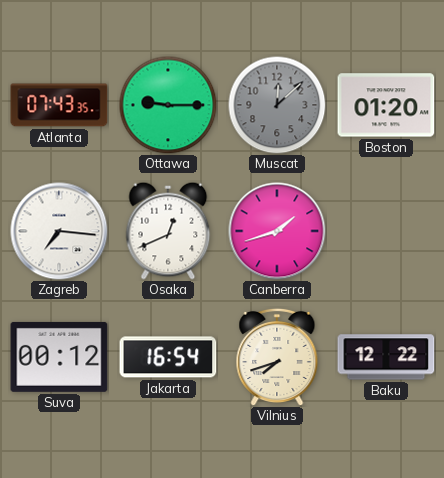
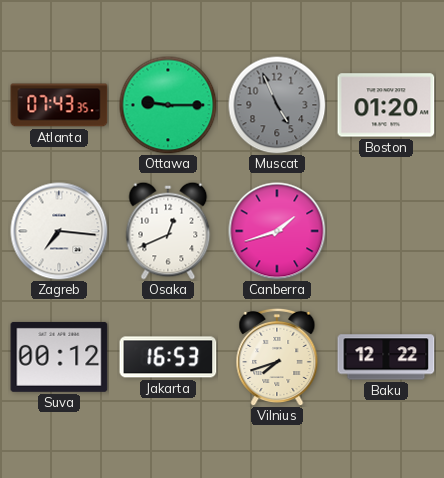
Muscat: 12:08 -> 4:56 (277, 105)
Jakarta: 16:54 -> 16:53 (168, 357)
